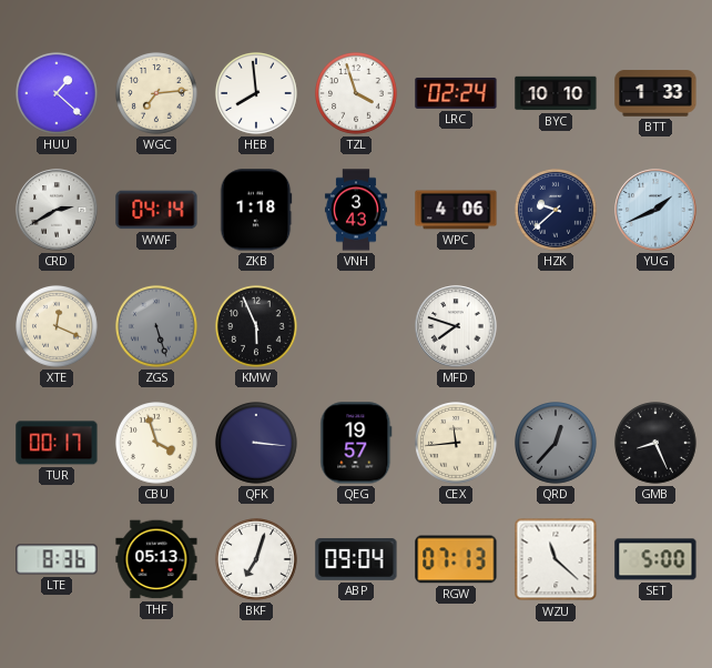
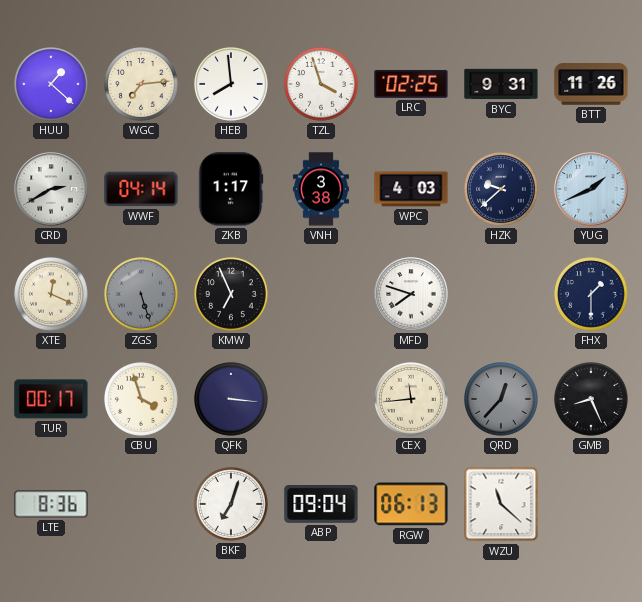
LRC: 02:24 -> 02:25 (411, 84)
BYC: 10:10 -> 9:31 (501, 84)
BTT: 1:33 -> 11:26 (591, 84)
ZKB: 1:18 -> 1:17 (231, 189)
VNH: 3:43 -> 3:38 (321, 189)
WPC: 4:06 -> 4:03 (411, 189)
KMW: 5:56 -> 6:56 (232, 295)
FHX: none -> 1:30 (592, 295)
QEG: 19:57 -> none (356, 443)
THF: 05:13 -> none (156, 559)
RGW: 07:13 -> 06:13 (411, 504)
SET: 5:00 -> none (655, 559)
